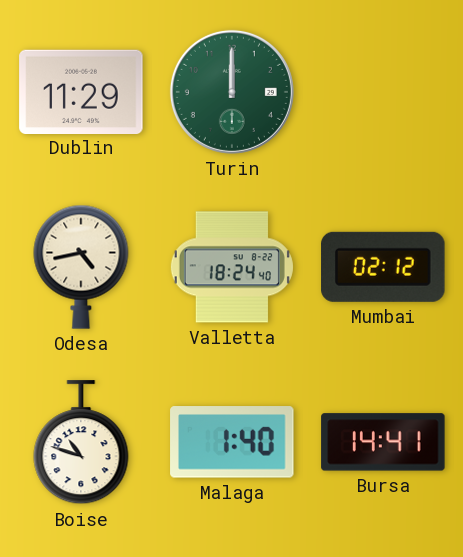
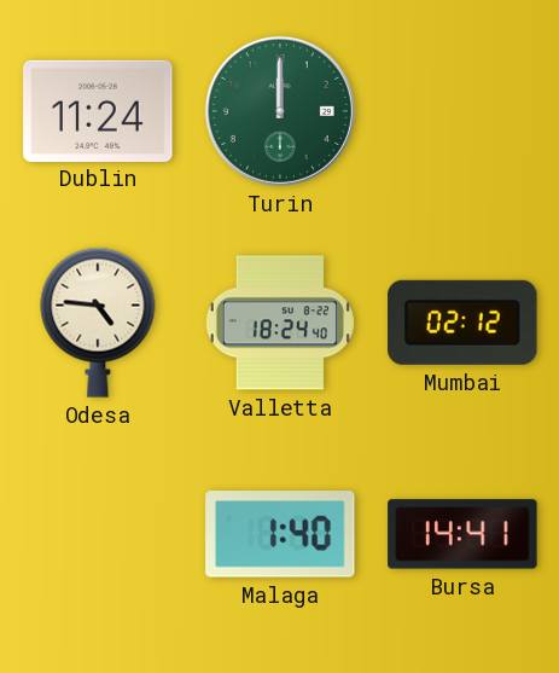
Dublin: 11:29 -> 11:24 (98, 110)
Odesa: 4:43 -> 4:46 (98, 323)
Boise: 10:48 -> none (81, 443)
